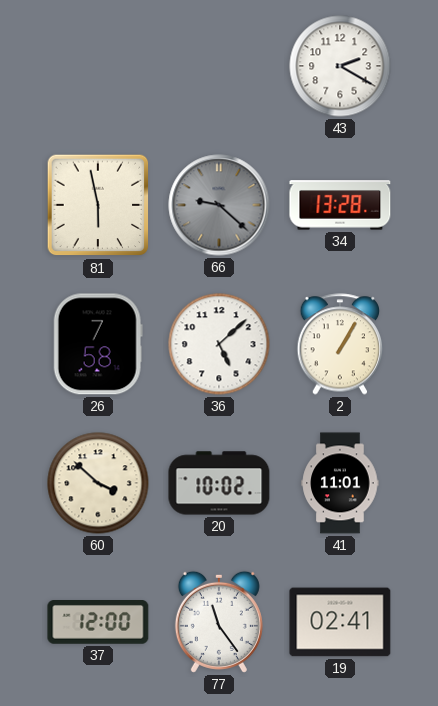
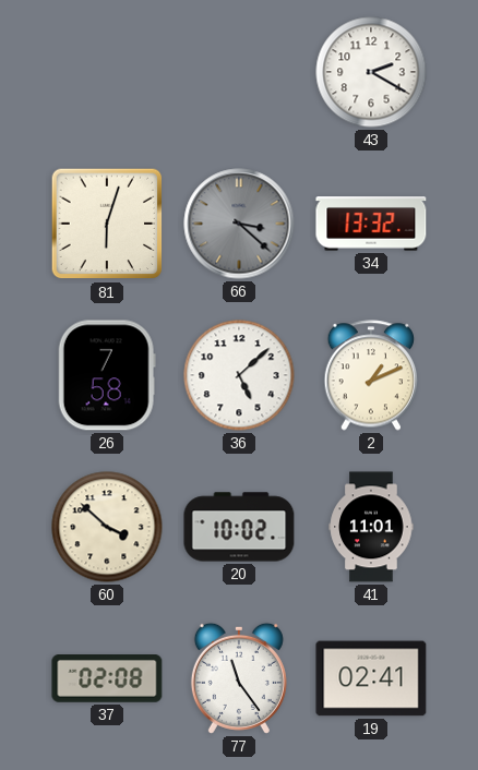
81: 5:58 -> 6:03 (107, 224)
66: 9:22 -> 3:22 (239, 224)
34: 13:28 -> 13:32 (371, 224)
2: 1:05 -> 1:11 (371, 375)
37: 12:00 -> 02:08 (107, 679)
